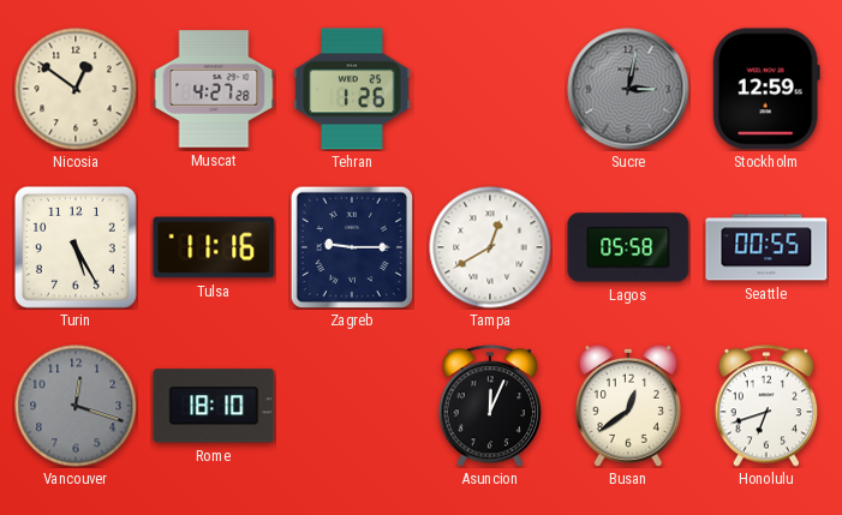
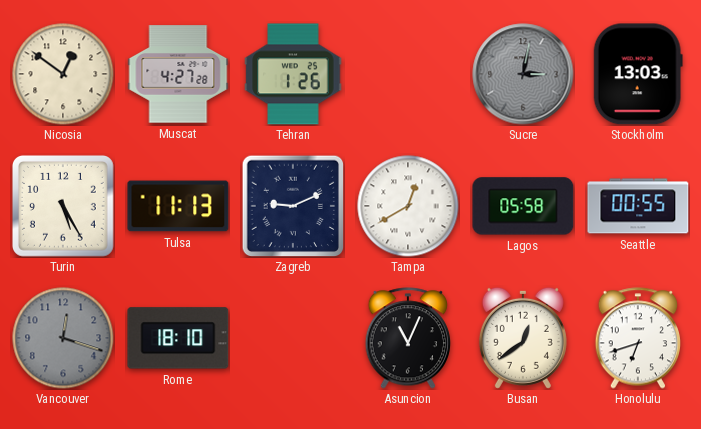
Stockholm: 12:59 -> 13:03 (638, 74)
Tulsa: 11:16 -> 11:13 (178, 206)
Zagreb: 9:15 -> 9:11 (293, 206)
Asuncion: 12:04 -> 11:04 (408, 338)
